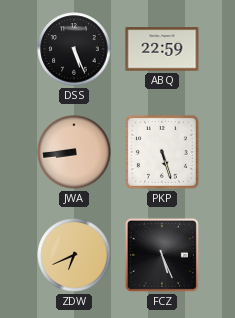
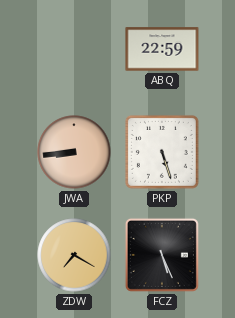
DSS: 5:26 -> none (74, 49)
ZDW: 6:41 -> 7:20 (74, 255)
